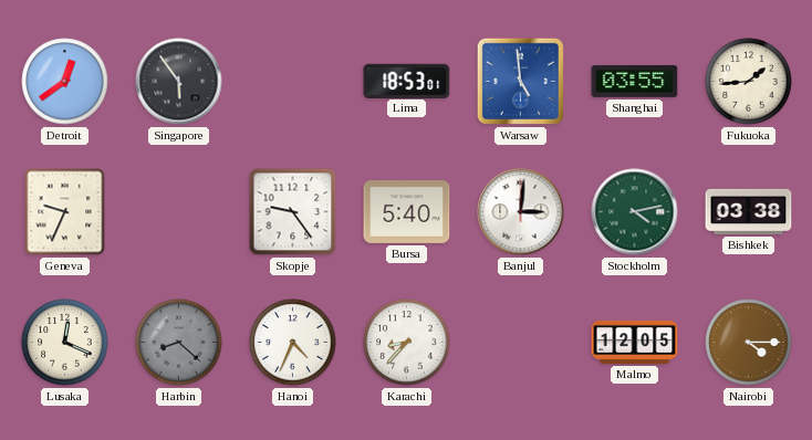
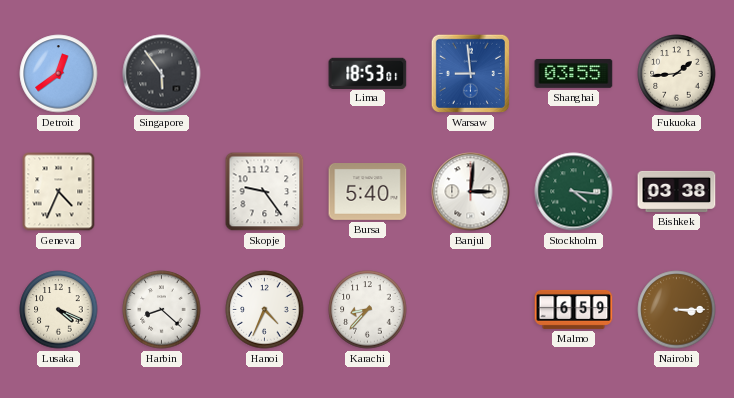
Warsaw: 4:59 -> 8:59 (470, 73)
Geneva: 9:34 -> 4:34 (59, 192)
Stockholm: 4:13 -> 4:16 (574, 192)
Lusaka: 12:19 -> 4:19 (59, 310)
Harbin dial: grey -> white (162, 310)
Malmo: 12:05 -> 6:59 (574, 309)
Nairobi: 4:15 -> 3:15 (677, 310)
